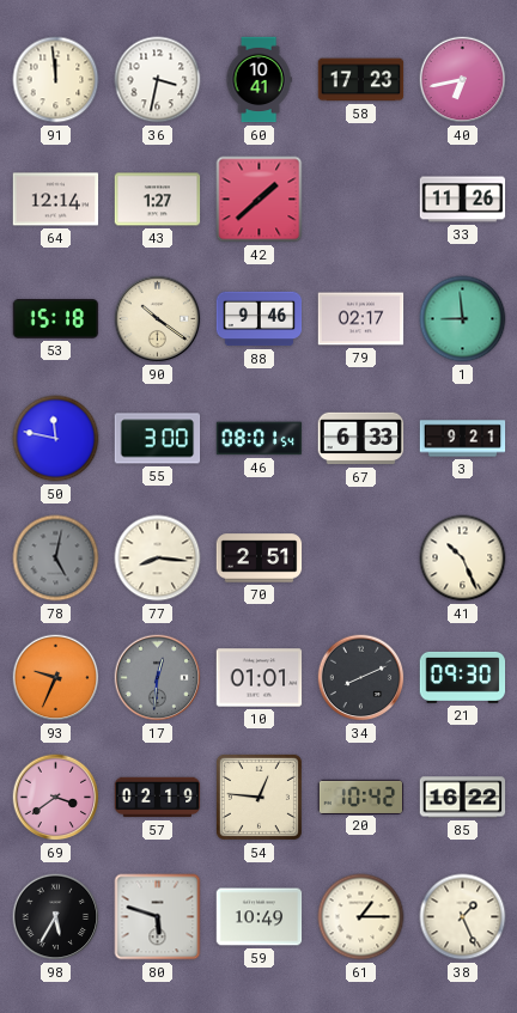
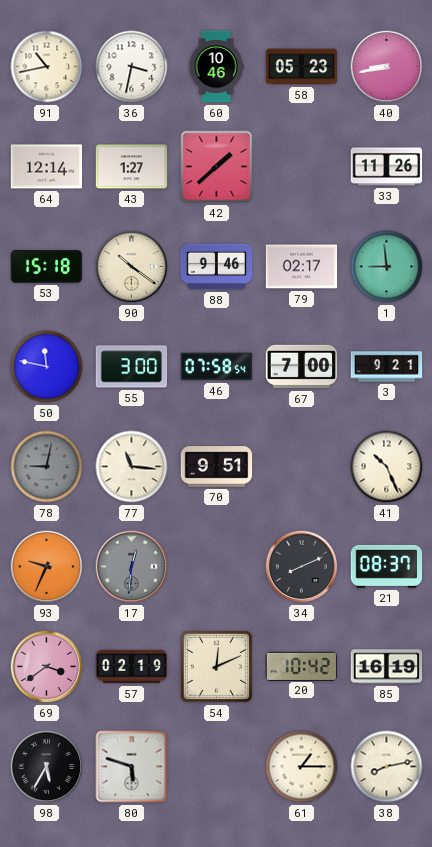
91: 11:59 -> 10:43 (47, 67)
60: 10:41 -> 10:46 (216, 67)
58: 17:23 -> 05:23 (302, 67)
40: 6:43 -> 8:43 (387, 67)
46: 08:01 -> 07:58 (217, 367)
67: 6:33 -> 7:00 (302, 367)
78: 5:02 -> 9:02 (47, 467)
77: 8:16 -> 11:16 (132, 467)
70: 2:51 -> 9:51 (217, 467)
10: 01:01 -> none (260, 678)
21: 09:30 -> 08:37 (387, 566)
54: 12:46 -> 12:11 (216, 666)
85: 16:22 -> 16:19 (387, 667)
59: 10:49 -> none (260, 917)
38: 1:26 -> 8:13 (387, 767)
